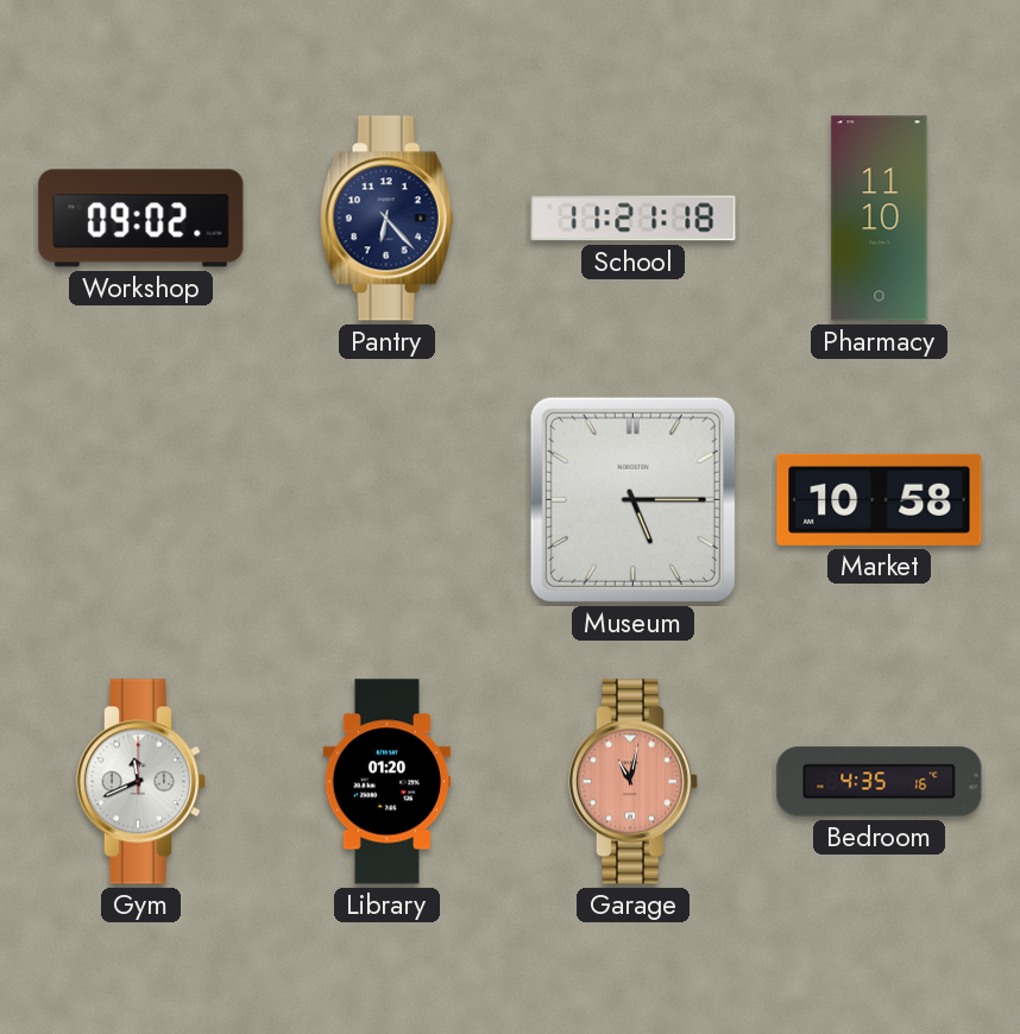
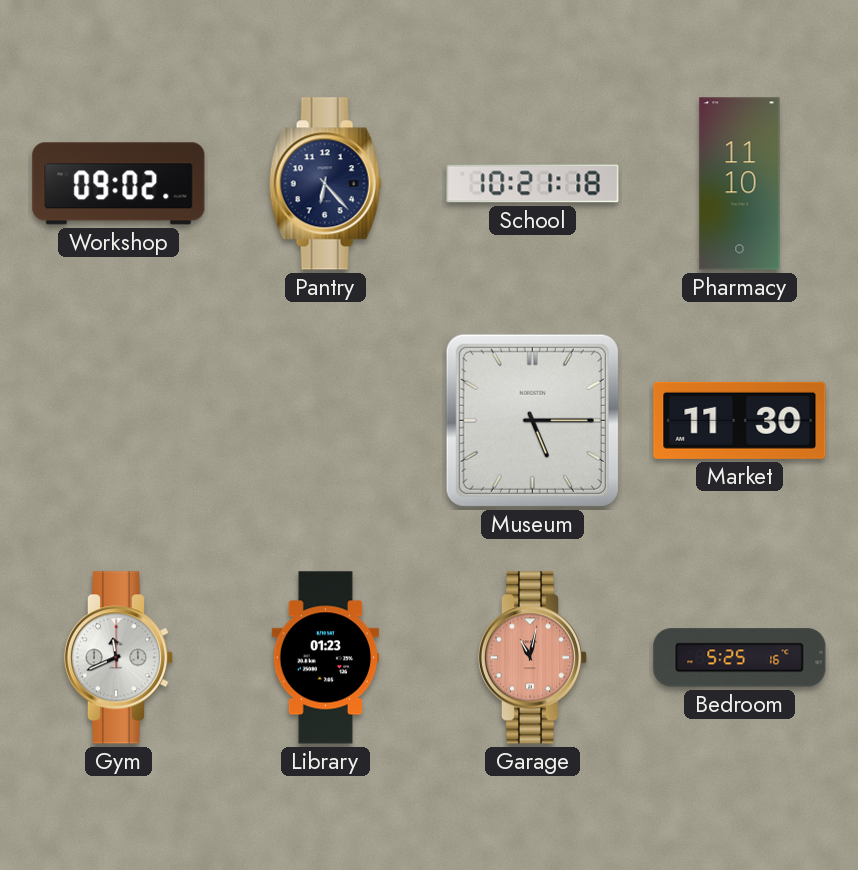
School: 11:21 -> 10:21 (533, 184)
Market: 10:58 -> 11:30 (740, 420)
Library: 01:20 -> 01:23 (326, 658)
Bedroom: 4:35 -> 5:25 (740, 658)
